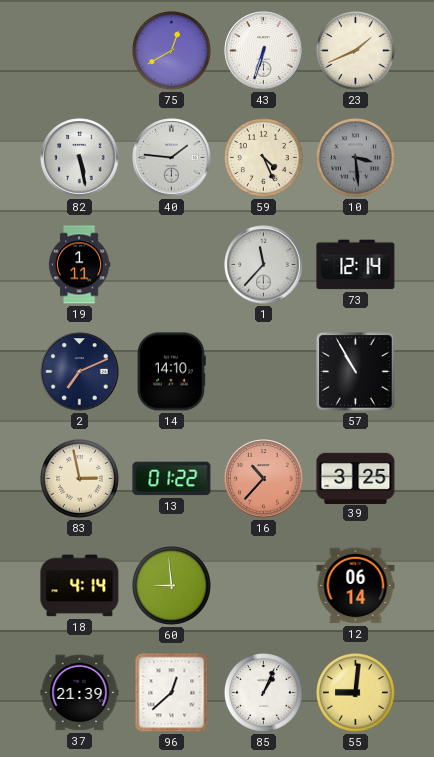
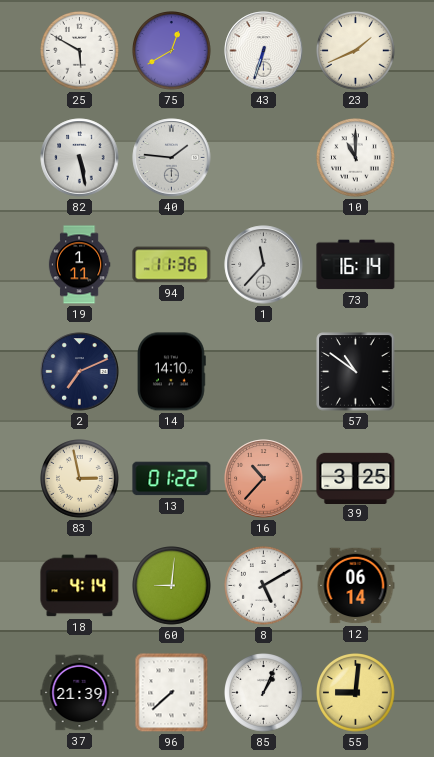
25: none -> 5:50 (80, 51)
59: 4:26 -> none (264, 158)
10: 3:29 -> 11:00 (356, 158)
10 dial: grey -> white (356, 158)
94: none -> 11:36 (172, 265)
73: 12:14 -> 16:14 (356, 265)
57: 10:55 -> 10:51 (356, 372)
60: 8:59 -> 9:01 (172, 586)
8: none -> 5:10 (264, 586)
96: 12:38 -> 7:38 (172, 693)
